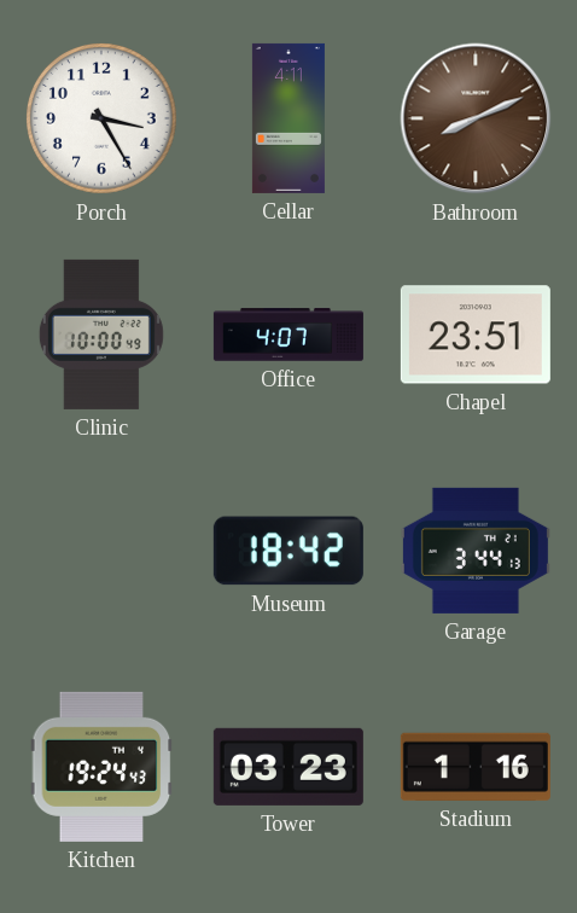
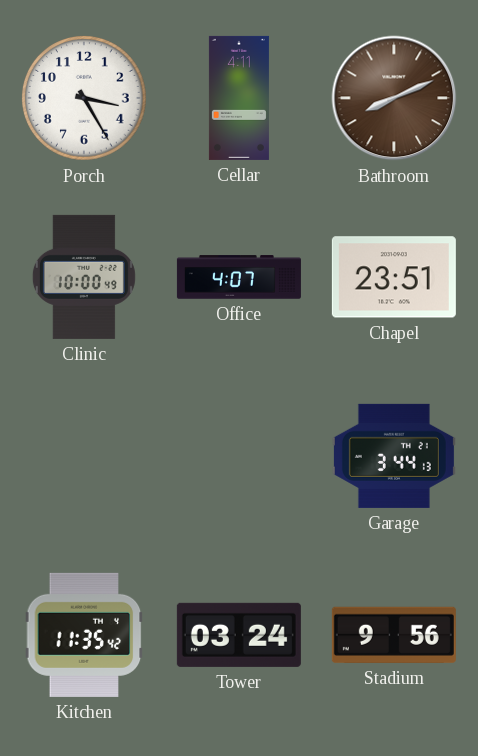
Museum: 18:42 -> none (288, 551)
Kitchen: 19:24 -> 11:35 (84, 635)
Tower: 03:23 -> 03:24 (239, 635)
Stadium: 1:16 -> 9:56 (394, 635)
